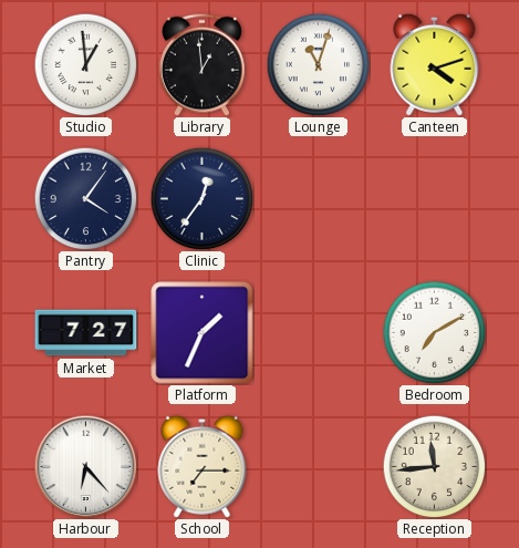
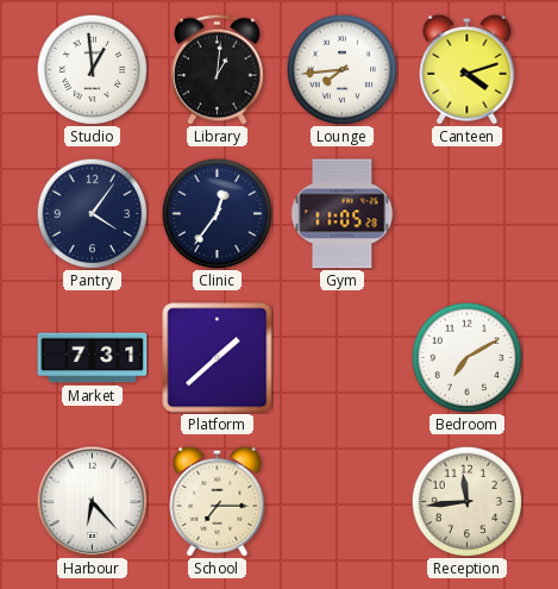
Library: 12:59 -> 1:01 (217, 69)
Lounge: 11:03 -> 7:44 (341, 69)
Gym: none -> 11:05 (343, 214)
Market: 7:27 -> 7:31 (93, 358)
Platform: 1:34 -> 1:38 (218, 358)
